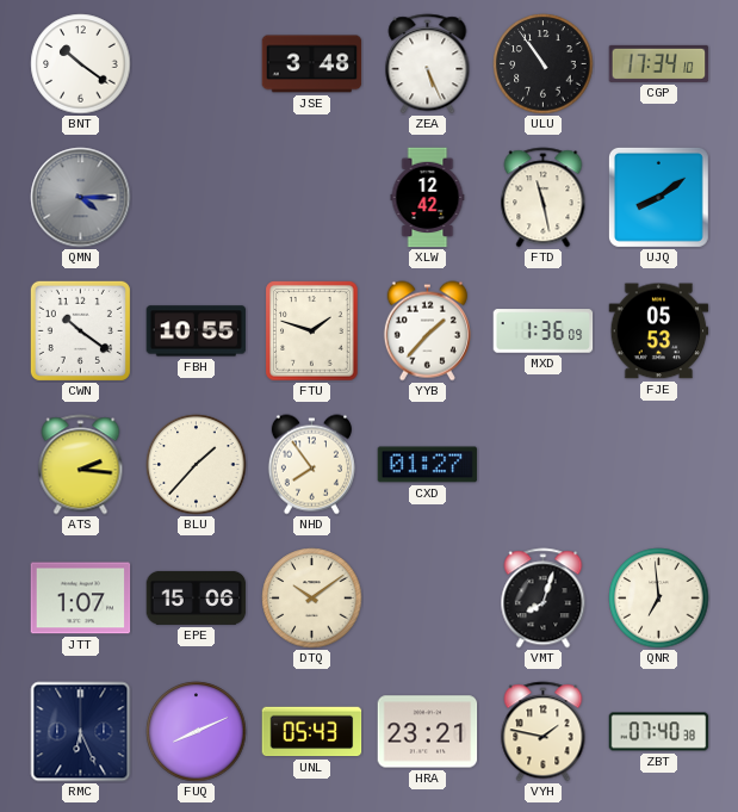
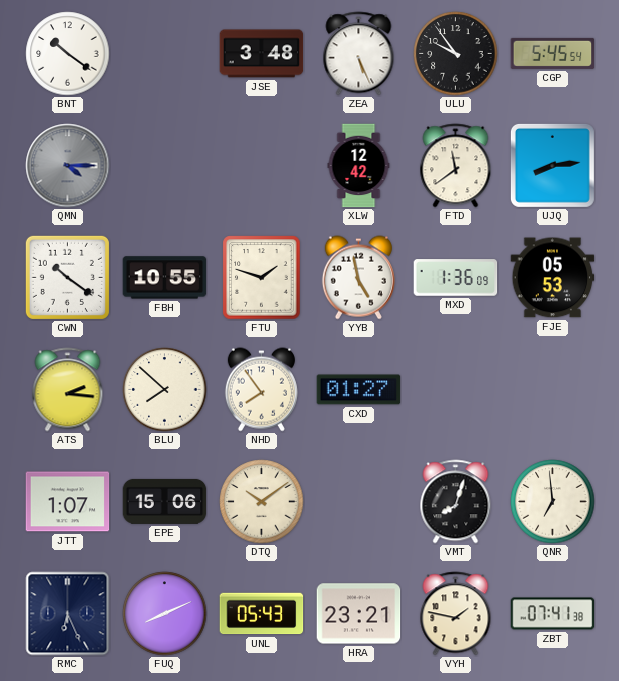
ULU: 10:54 -> 9:54 (456, 54)
CGP: 17:34 -> 5:45 (553, 53)
FTD: 11:28 -> 11:39 (456, 166)
UJQ: 8:09 -> 8:14 (552, 165)
YYB: 1:37 -> 4:58 (358, 278)
BLU: 1:37 -> 7:52 (165, 390)
ZBT: 07:40 -> 07:41 (553, 614)
